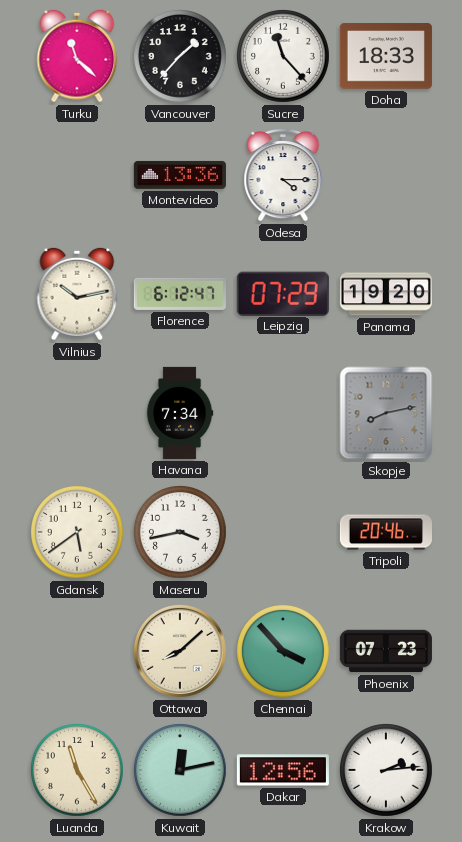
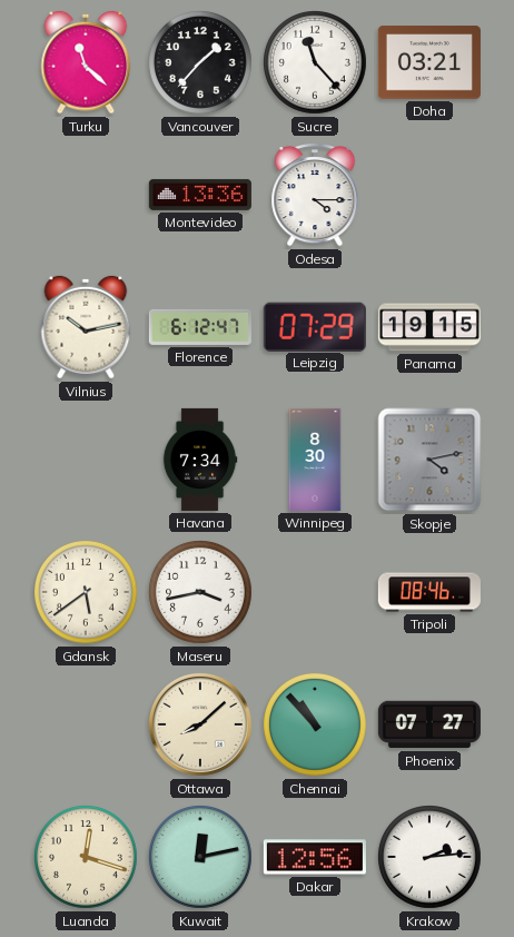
Doha: 18:33 -> 03:21 (429, 62)
Panama: 19:20 -> 19:15 (429, 327)
Winnipeg: none -> 8:30 (315, 460)
Skopje: 8:13 -> 4:13 (429, 460)
Tripoli: 20:46 -> 08:46 (429, 592)
Chennai: 3:53 -> 10:53 (316, 726)
Phoenix: 07:23 -> 07:27 (429, 724)
Luanda: 11:25 -> 12:18 (87, 858)
